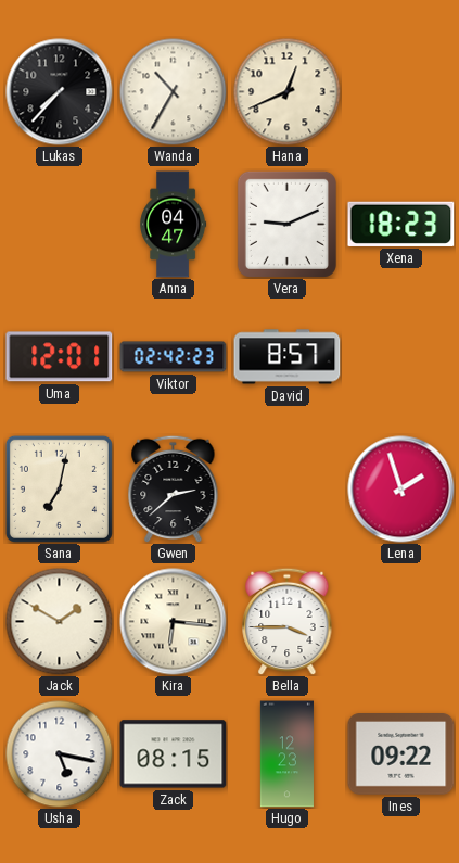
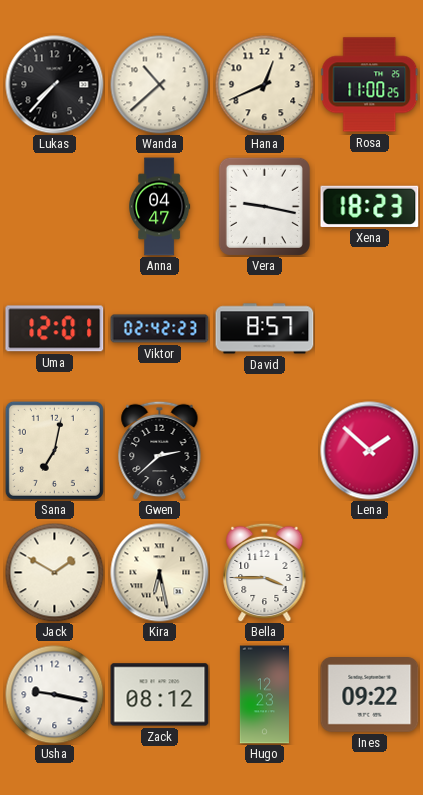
Wanda: 10:35 -> 10:38 (160, 85)
Rosa: none -> 11:00 (370, 85)
Vera: 9:11 -> 9:17 (264, 206)
Lena: 1:57 -> 1:52 (370, 451)
Kira: 6:16 -> 6:28 (160, 573)
Usha: 5:17 -> 9:17 (55, 695)
Zack: 08:15 -> 08:12 (160, 695)
